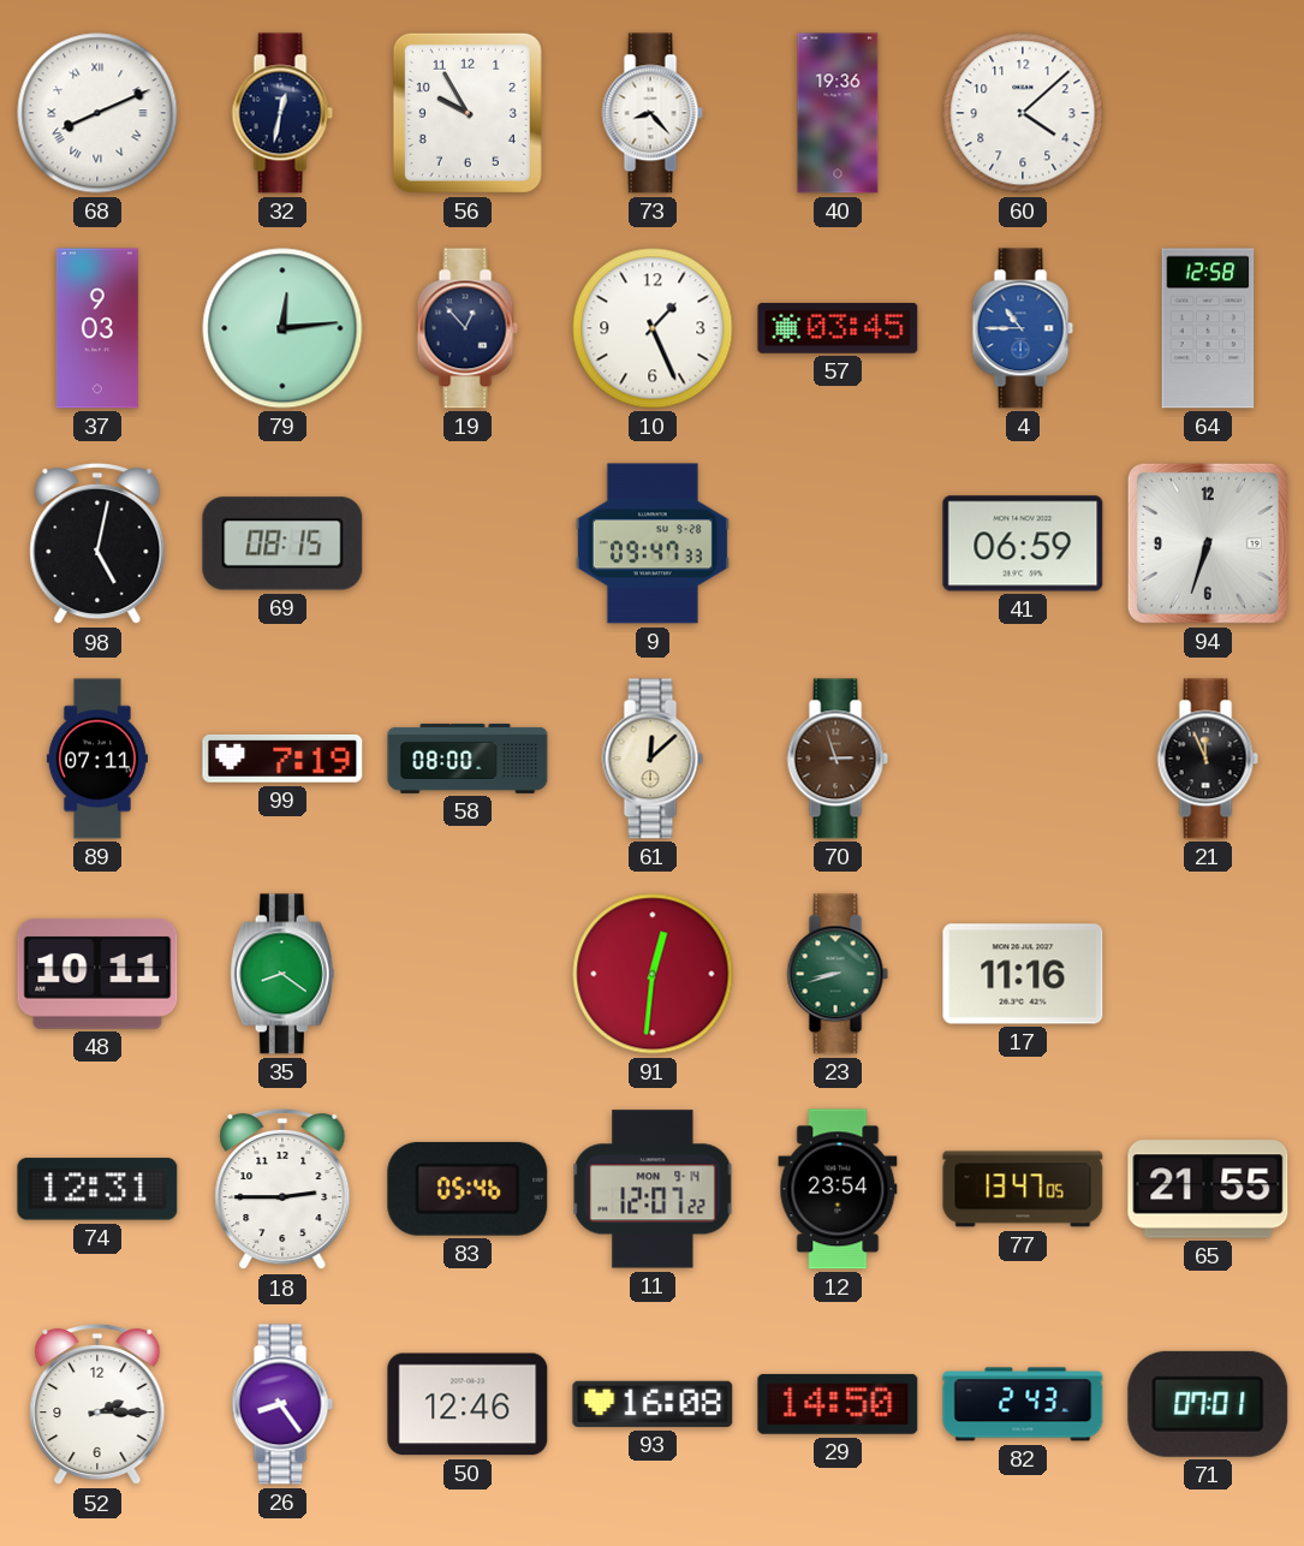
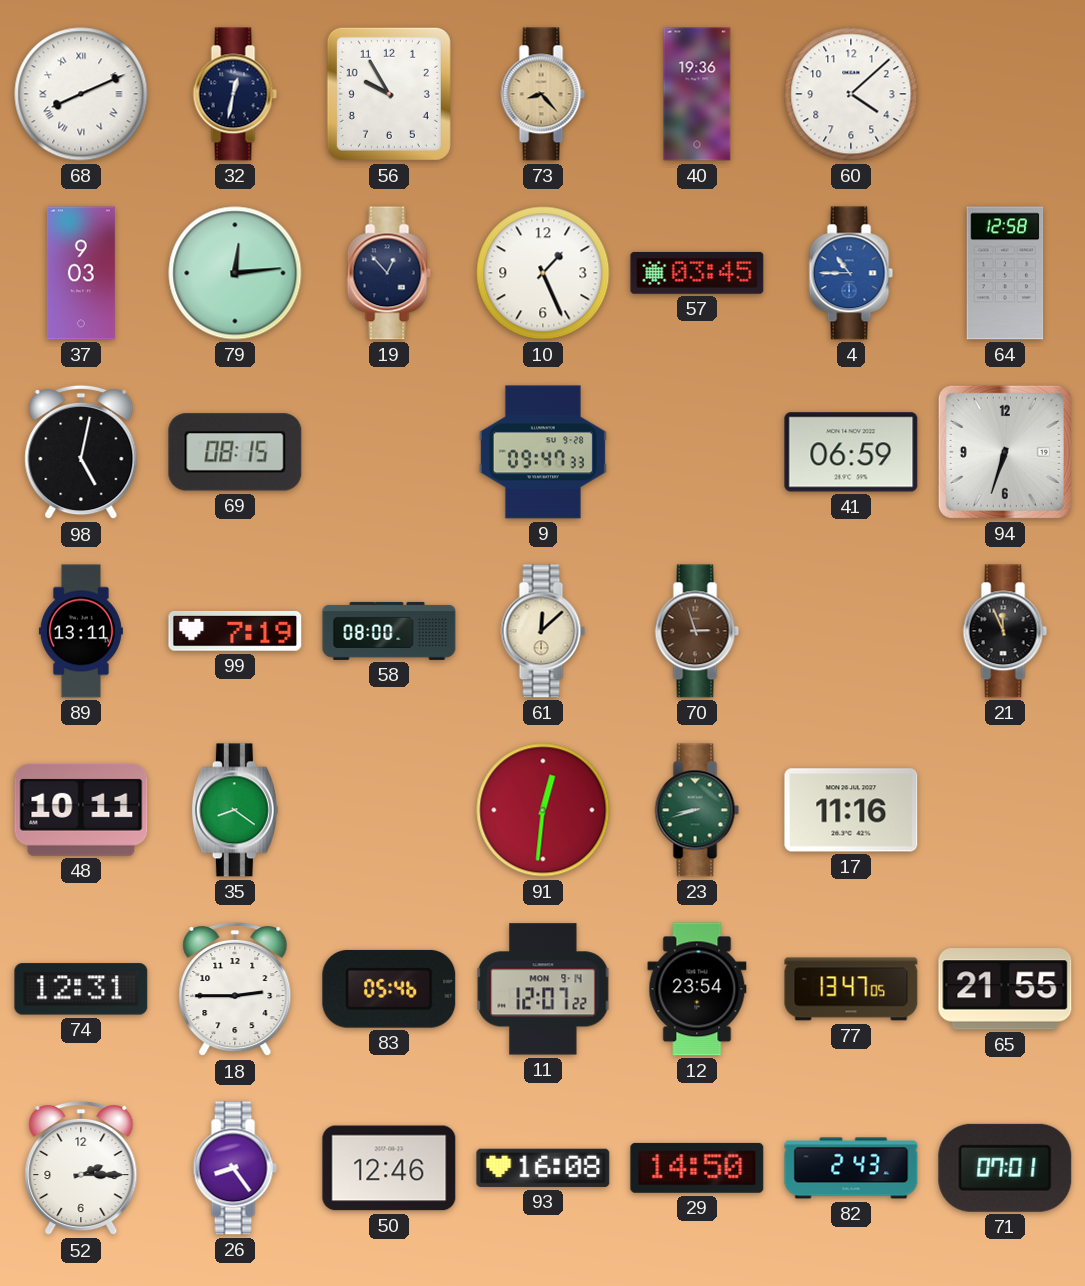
73 dial: white -> champagne (543, 94)
89: 07:11 -> 13:11 (81, 631)
